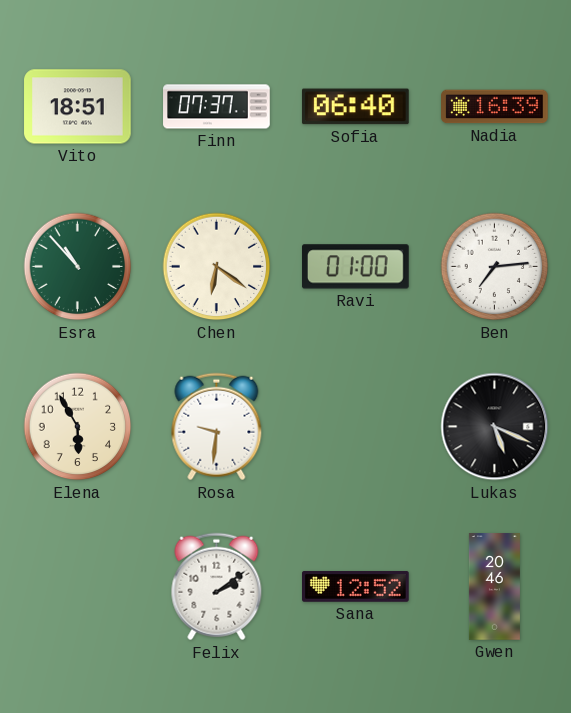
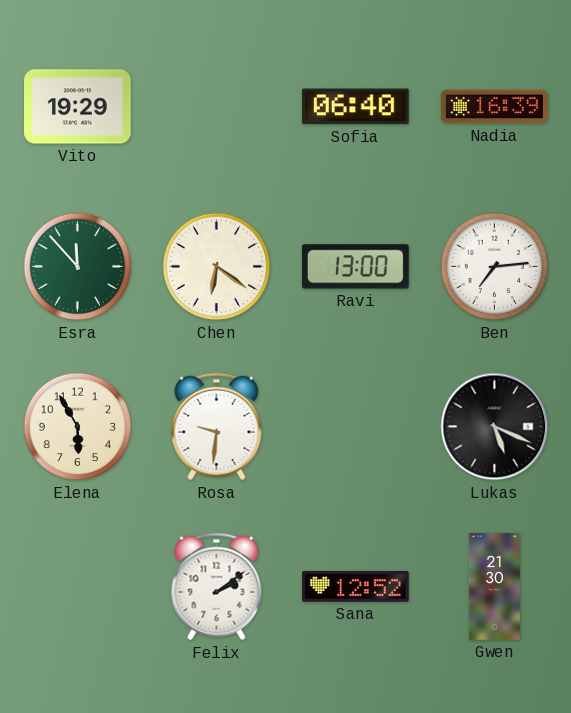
Vito: 18:51 -> 19:29 (78, 107)
Finn: 07:37 -> none (217, 107)
Esra: 10:53 -> 11:53 (78, 267)
Ravi: 01:00 -> 13:00 (356, 267)
Gwen: 20:46 -> 21:30 (494, 587)
